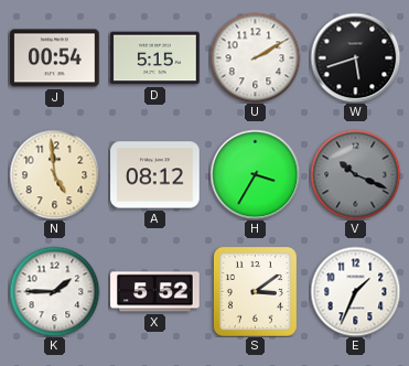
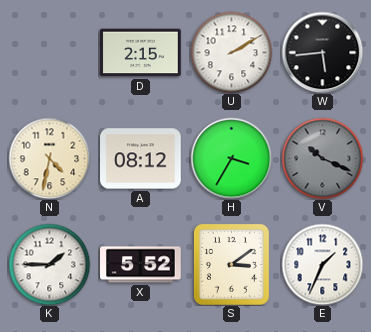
J: 00:54 -> none (55, 58)
D: 5:15 -> 2:15 (141, 53)
W: 5:42 -> 5:44 (322, 52)
N: 4:59 -> 4:32 (49, 158)
